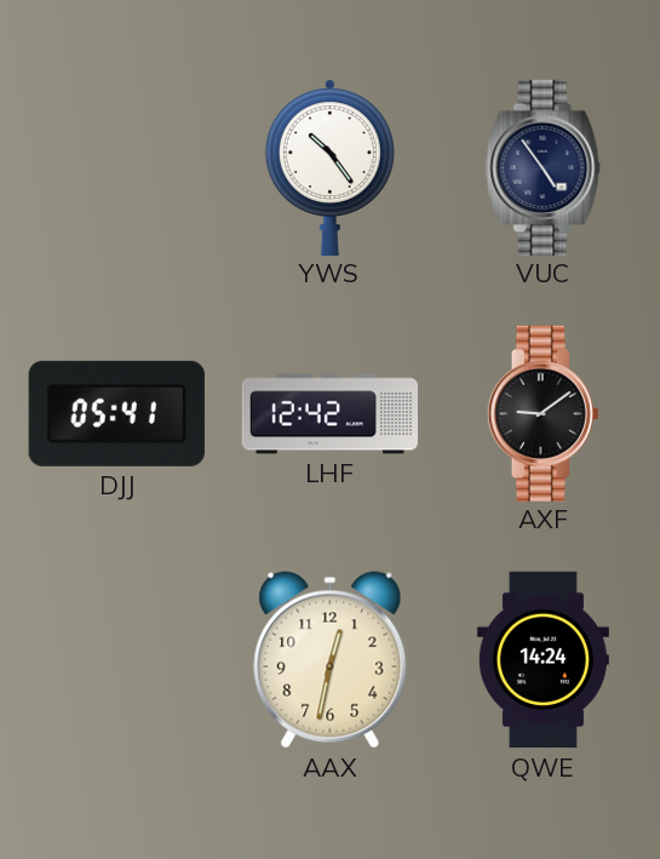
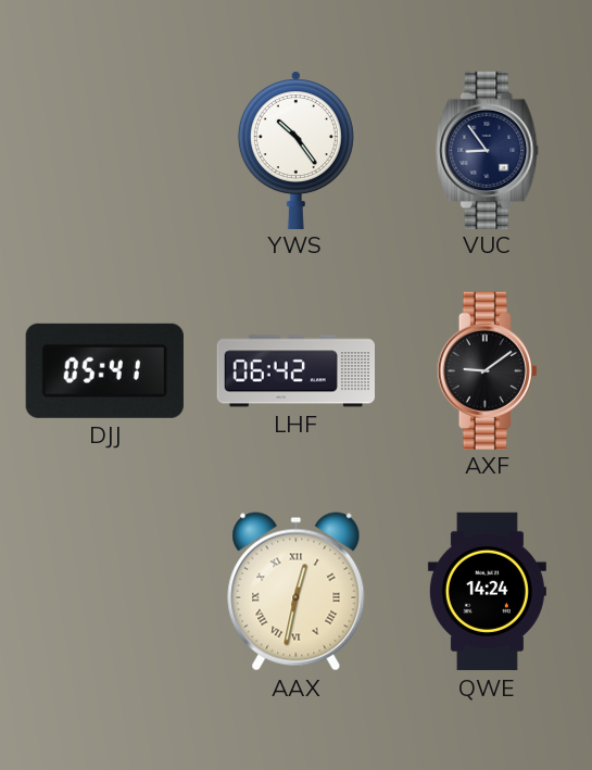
VUC: 4:54 -> 8:54 (488, 150)
LHF: 12:42 -> 06:42 (295, 371)
AAX numerals: Arabic -> Roman (297, 592)
